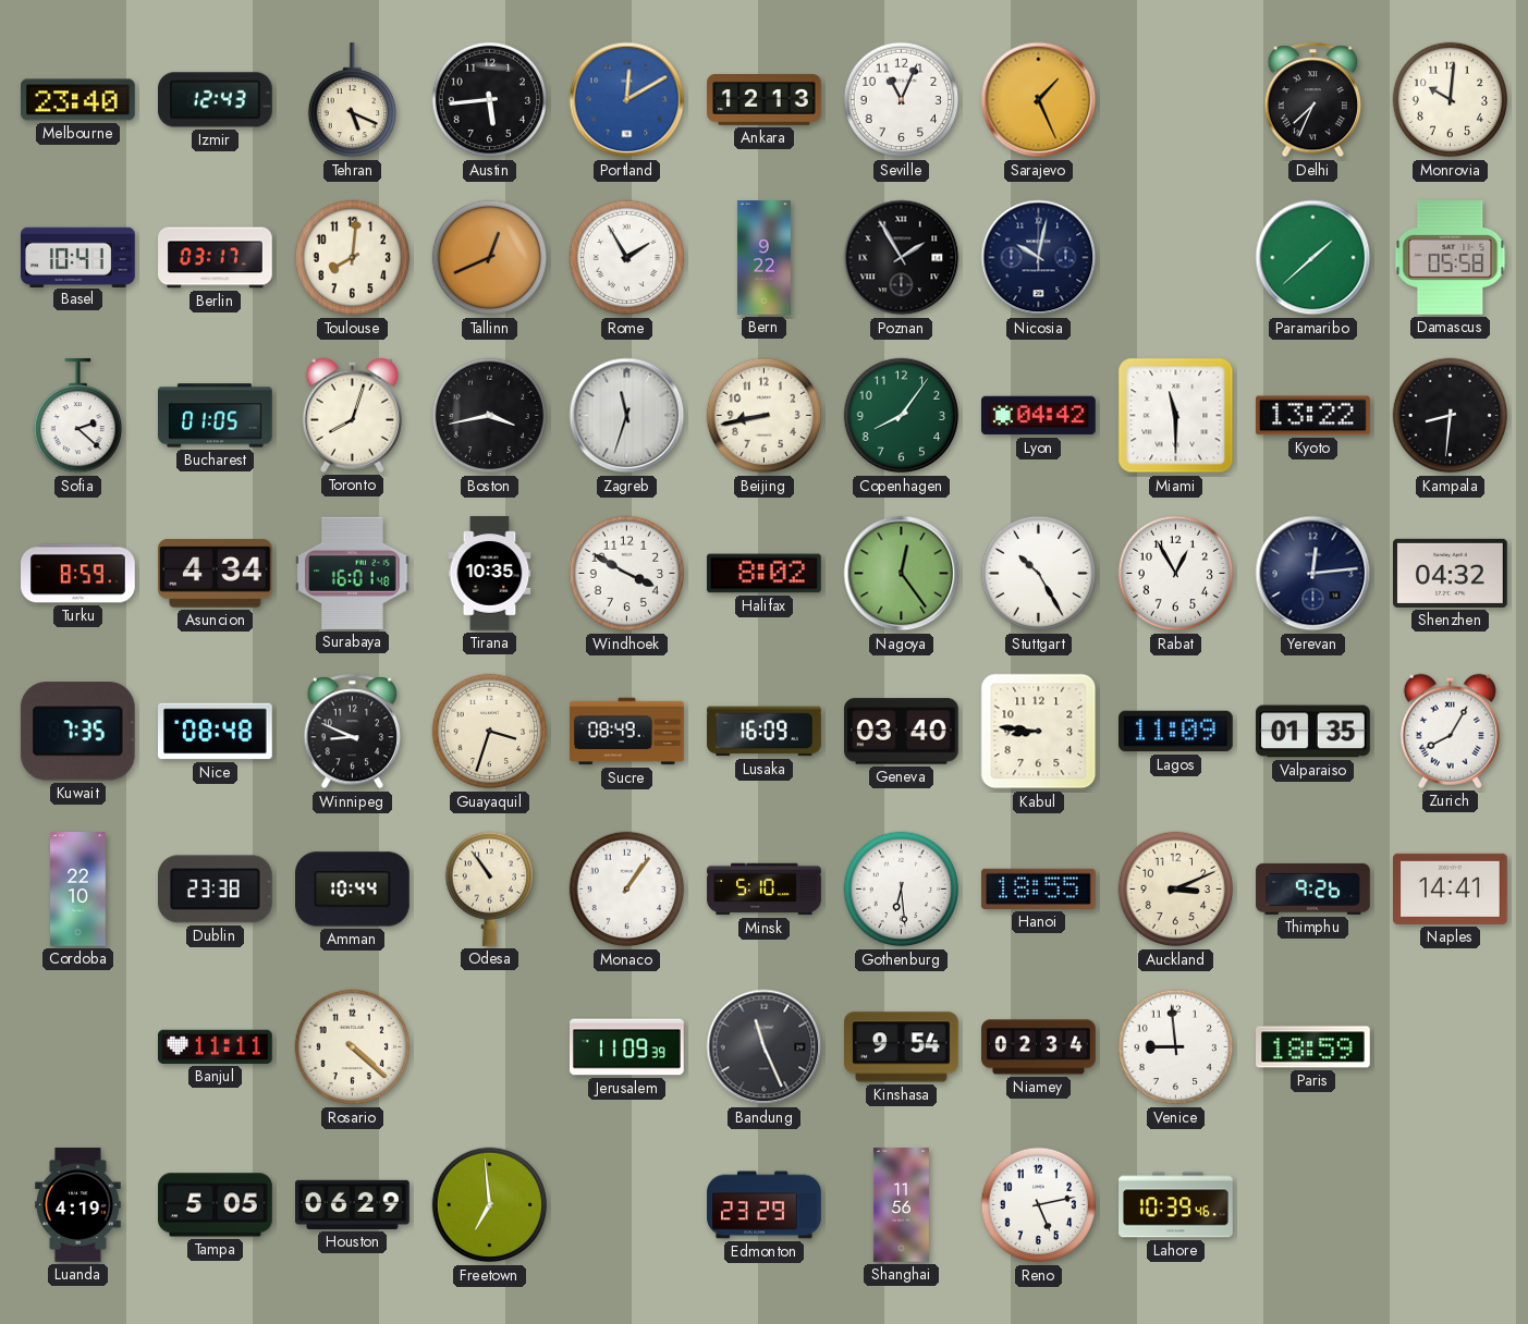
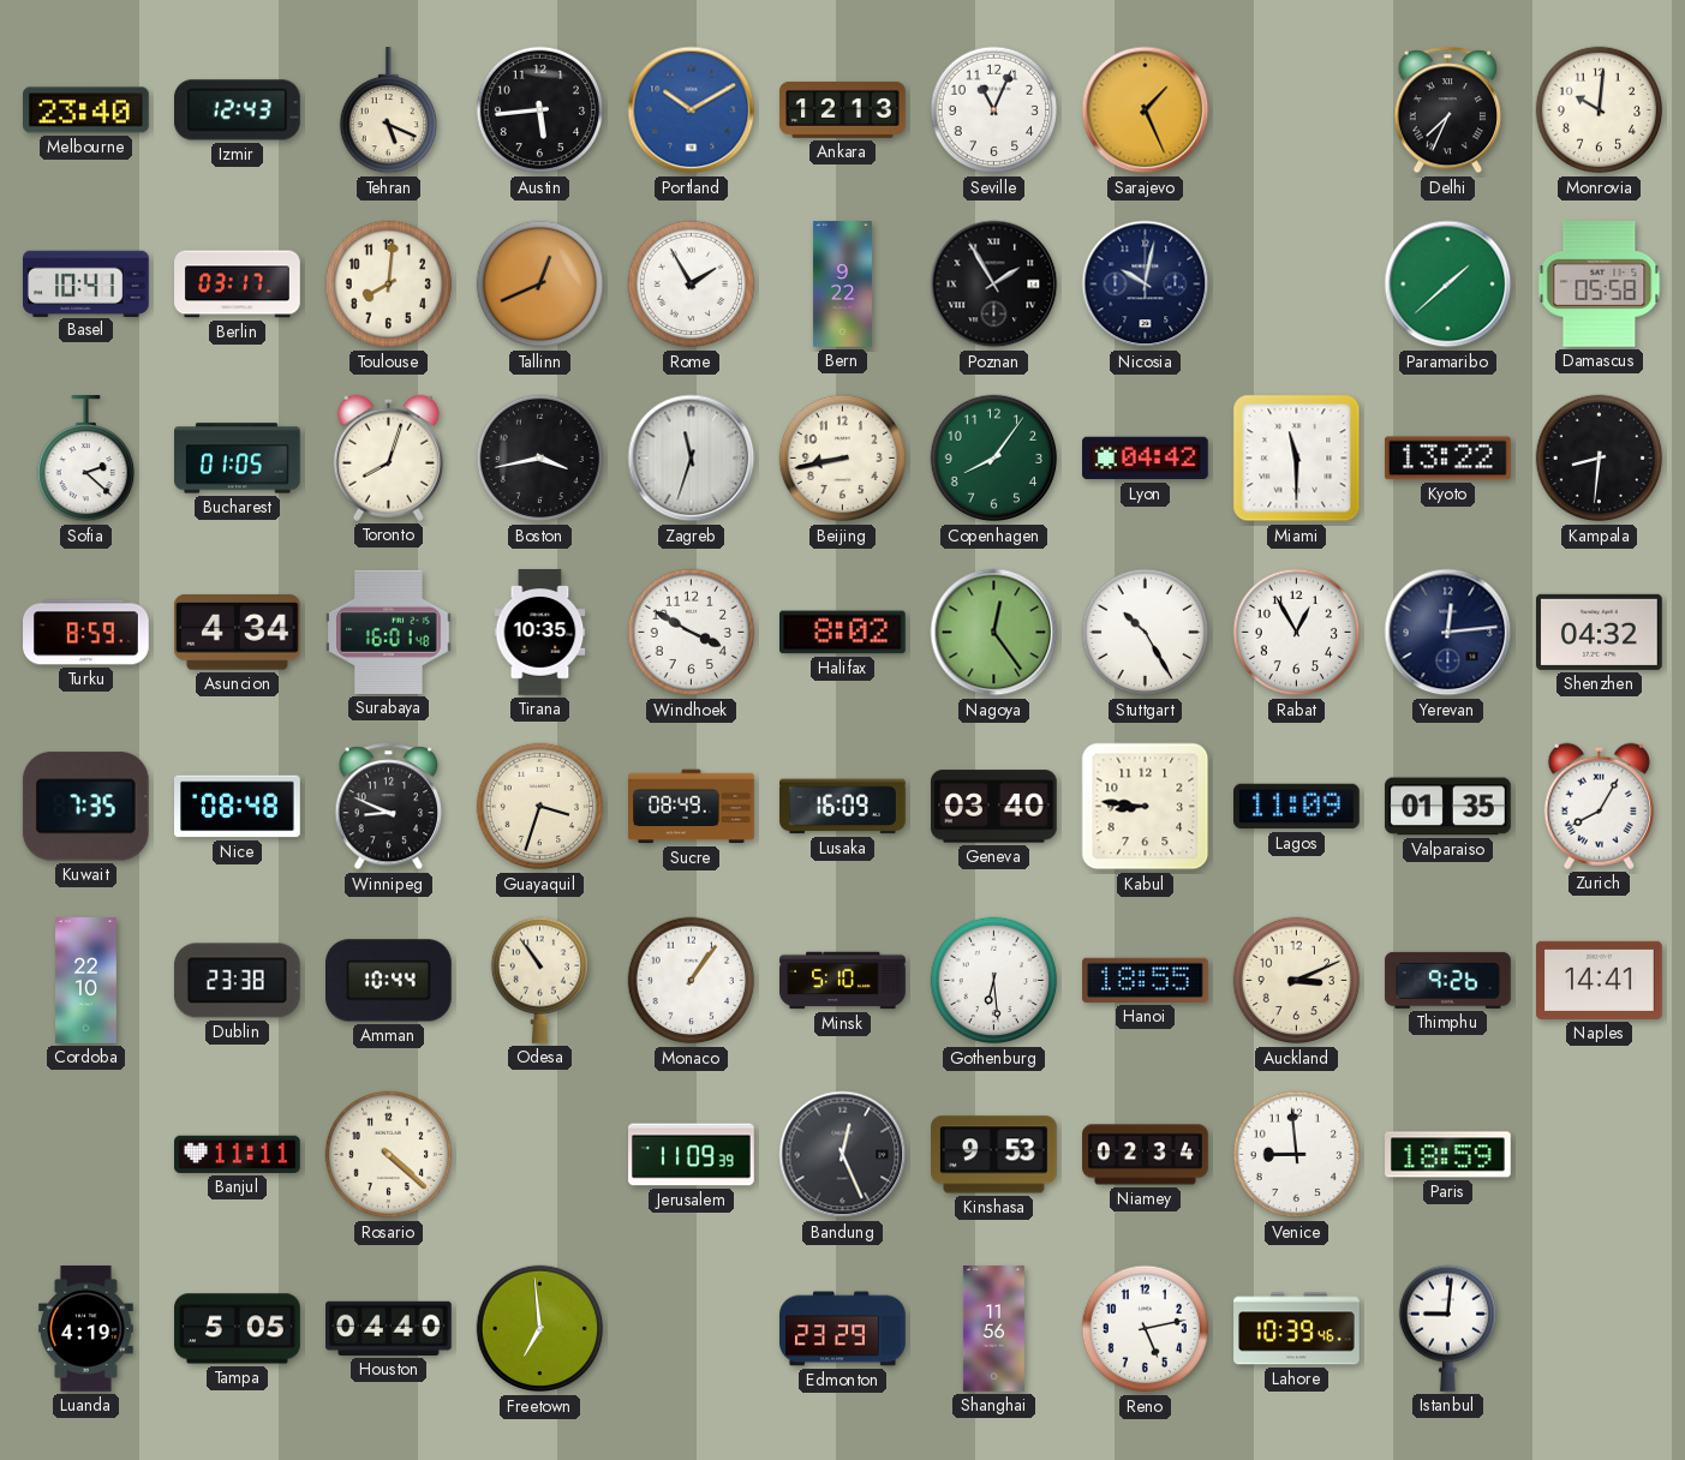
Portland: 12:10 -> 10:10 (692, 110)
Bandung: 11:26 -> 12:26 (843, 1155)
Kinshasa: 9:54 -> 9:53 (994, 1155)
Houston: 06:29 -> 04:40 (389, 1328)
Istanbul: none -> 9:01 (1447, 1328)
